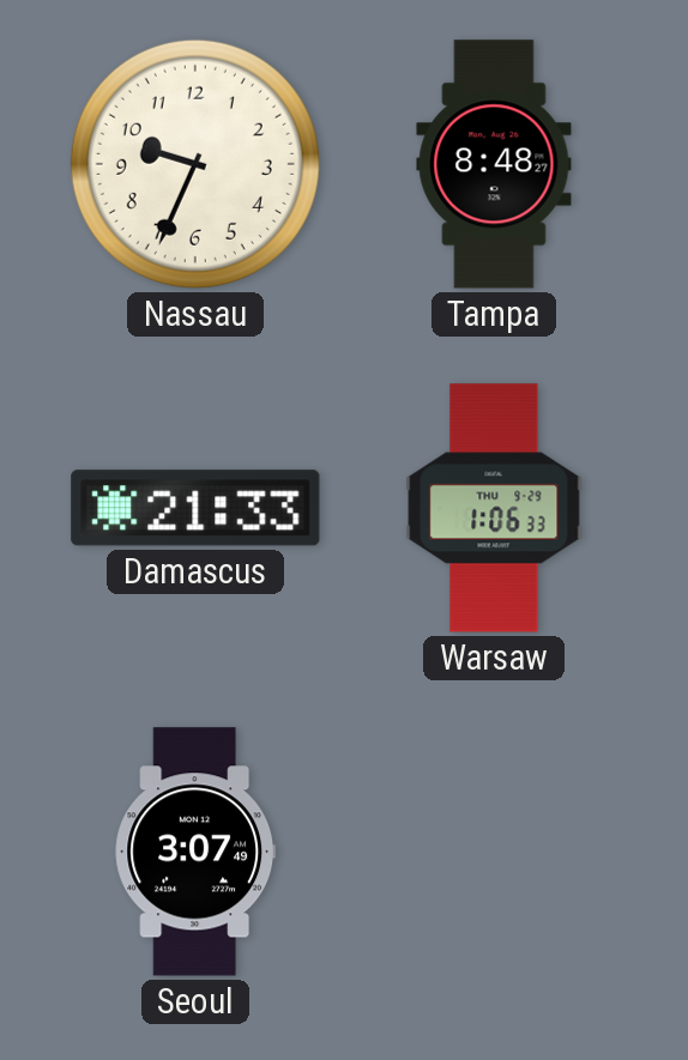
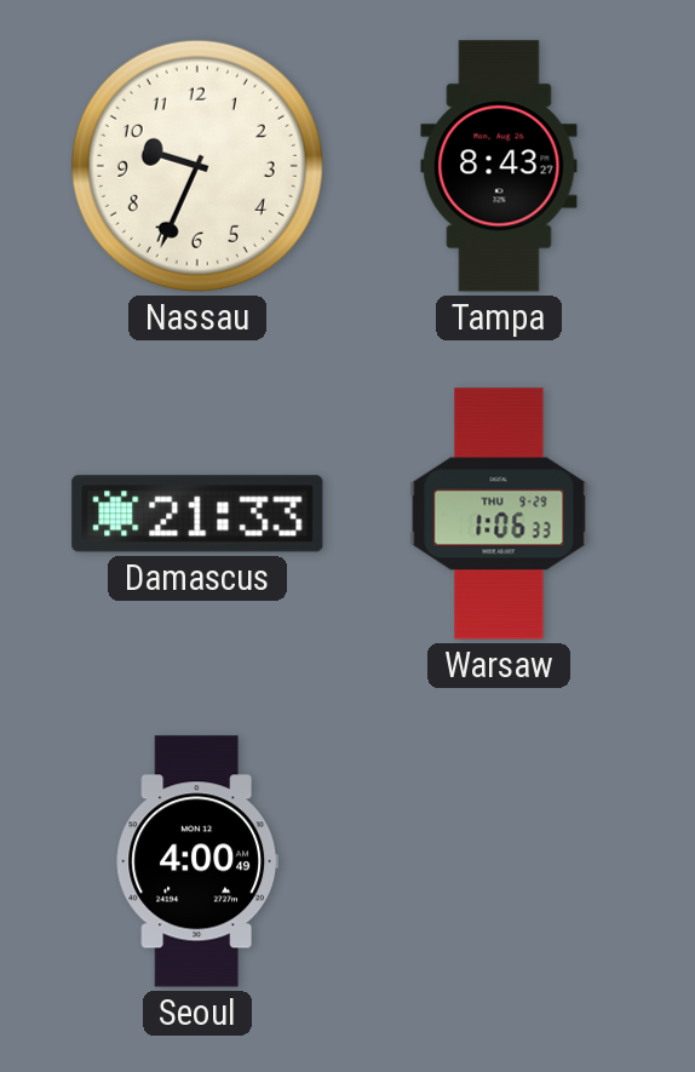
Tampa: 8:48 -> 8:43 (499, 166)
Seoul: 3:07 -> 4:00 (196, 861)
